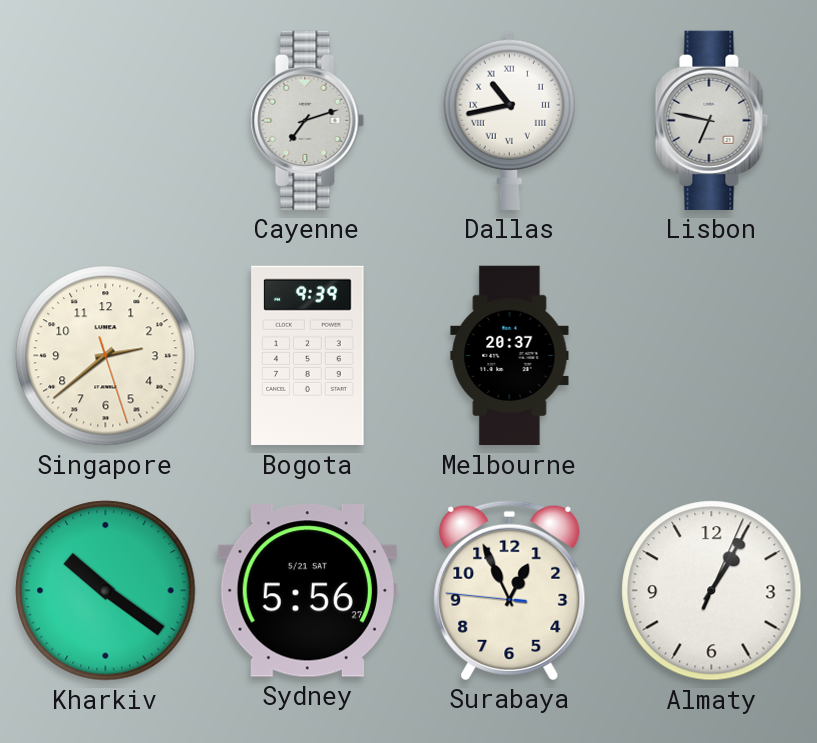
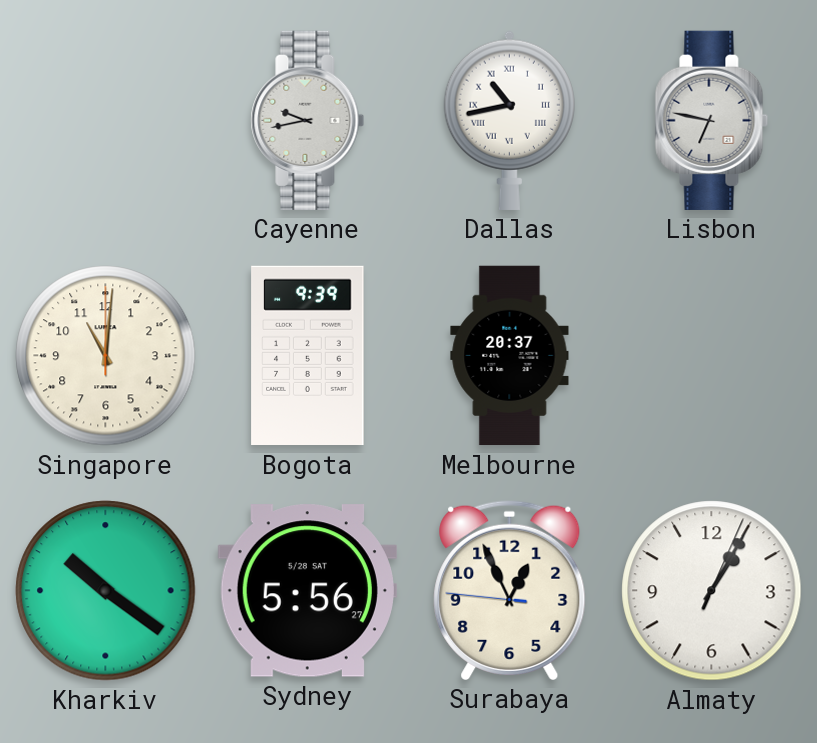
Cayenne: 7:12 -> 9:43 (308, 120)
Singapore: 2:38 -> 11:01 (106, 356)
Sydney date: 5/21 SAT -> 5/28 SAT (307, 591)
